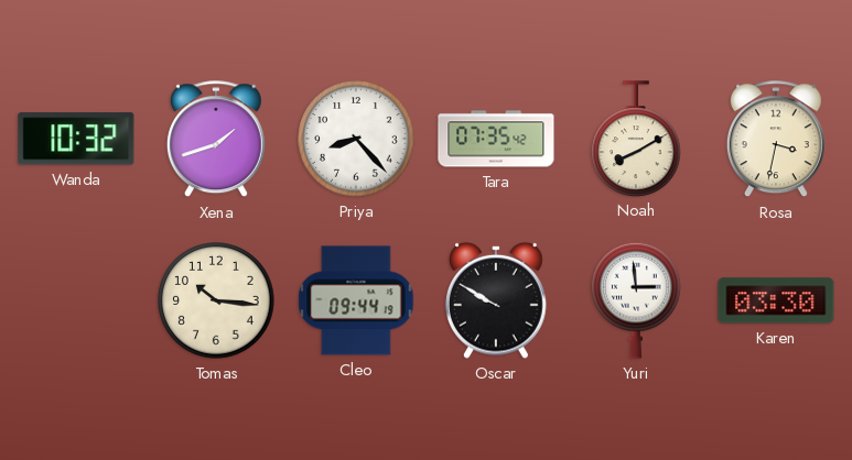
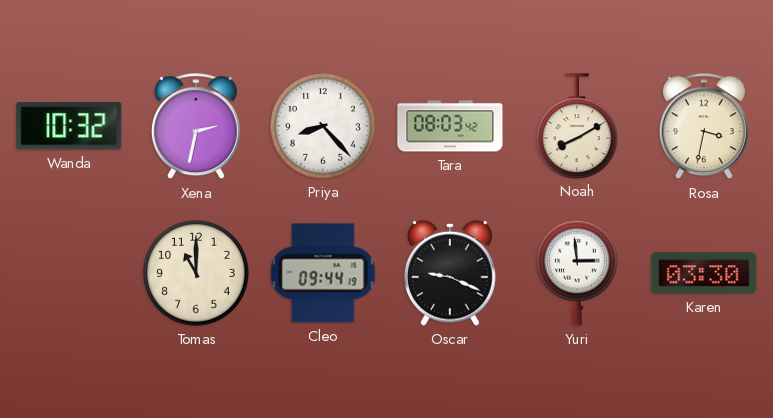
Xena: 1:42 -> 2:32 (196, 127)
Tara: 07:35 -> 08:03 (450, 126)
Tomas: 10:16 -> 11:00 (196, 273)
Oscar: 9:50 -> 9:19 (451, 273)
